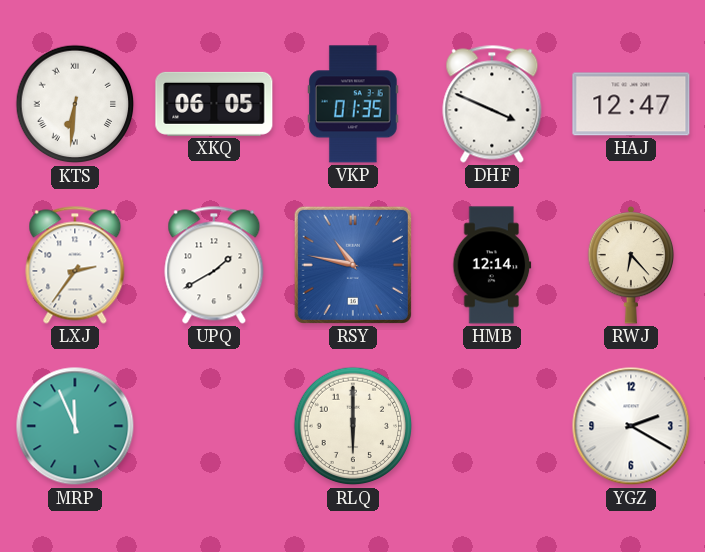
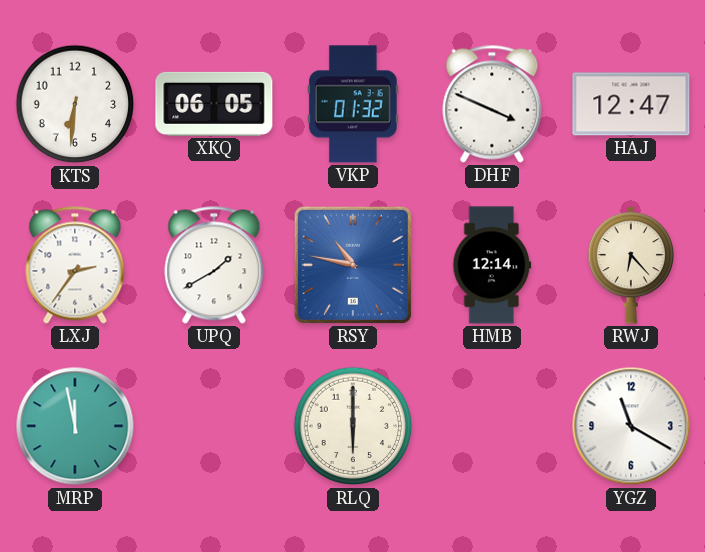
KTS numerals: Roman -> Arabic (75, 104)
VKP: 01:35 -> 01:32 (353, 104)
MRP: 11:56 -> 11:58 (75, 426)
YGZ: 2:20 -> 11:20 (631, 426)
